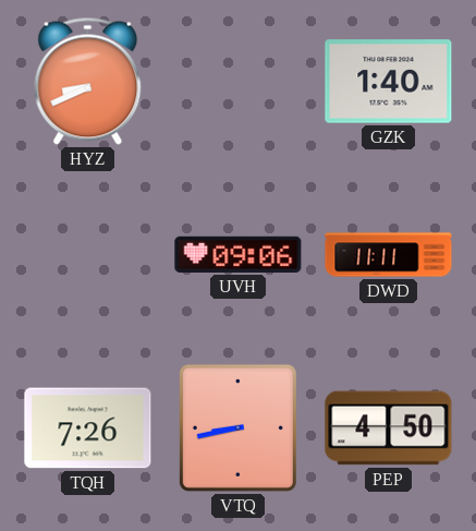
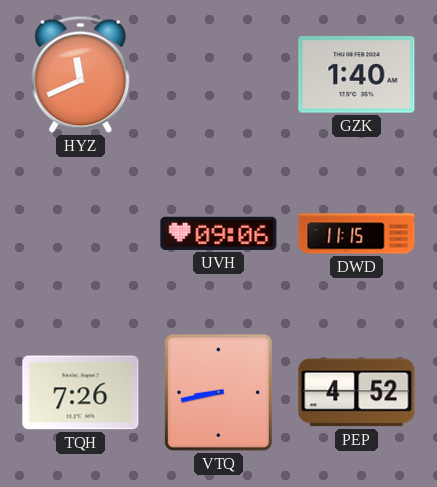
HYZ: 8:41 -> 11:41 (81, 74)
DWD: 11:11 -> 11:15 (357, 234)
PEP: 4:50 -> 4:52 (357, 393)
